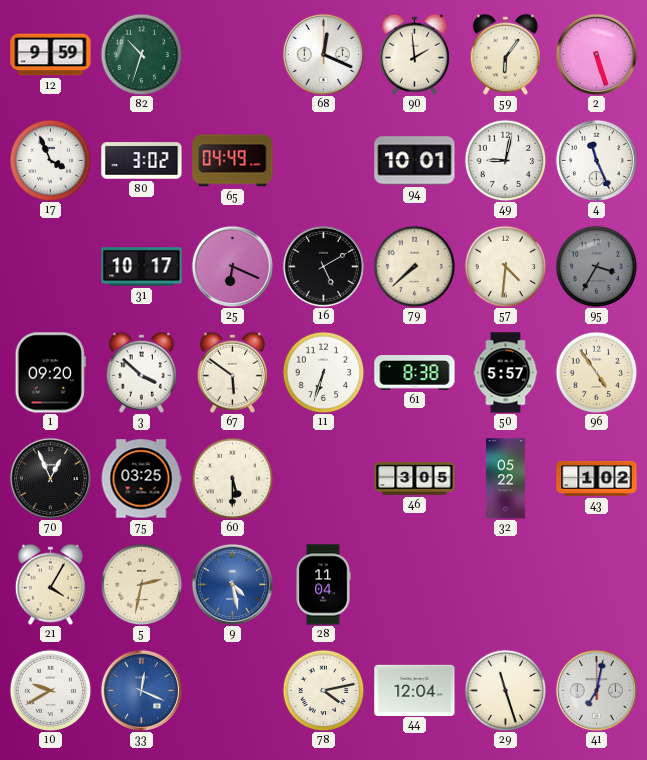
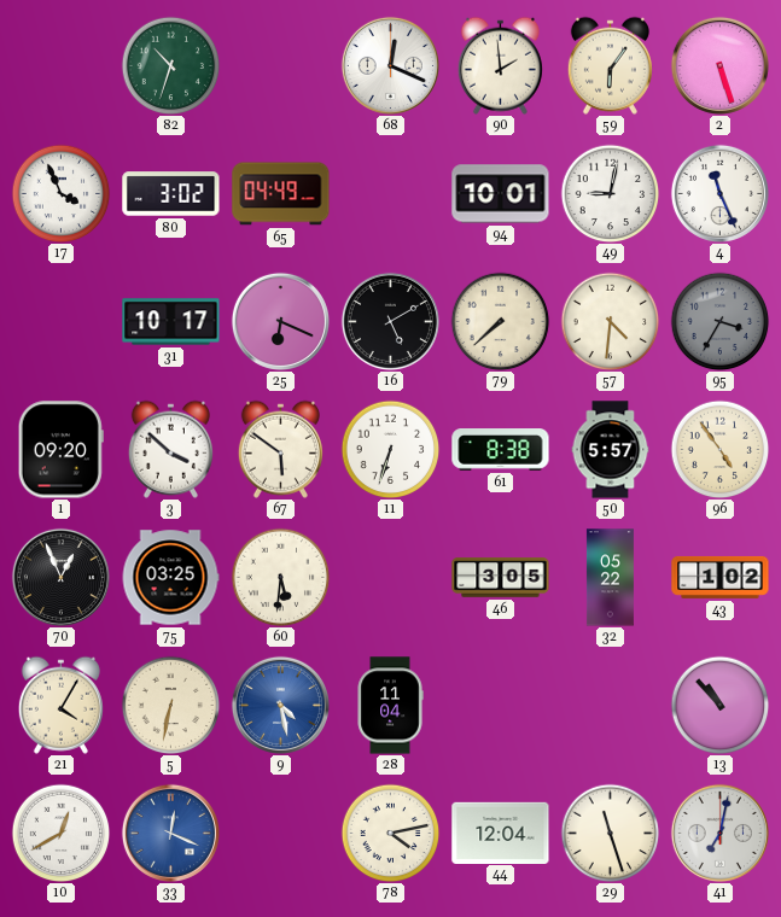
12: 9:59 -> none (51, 55)
60: 5:30 -> 5:31 (280, 577)
5: 2:32 -> 6:32 (170, 705)
13: none -> 10:53 (719, 705)
10: 9:40 -> 12:40 (60, 833)
